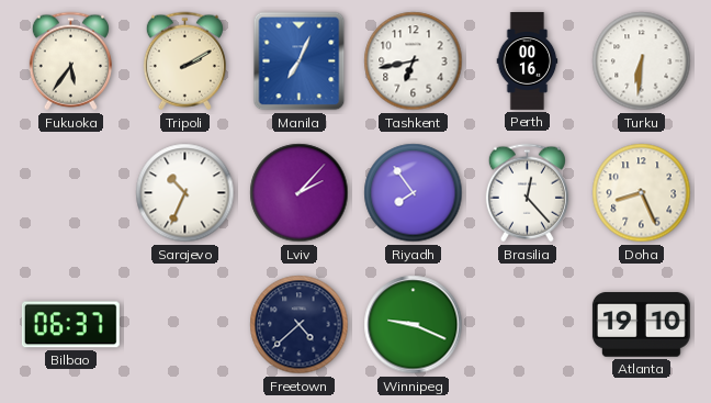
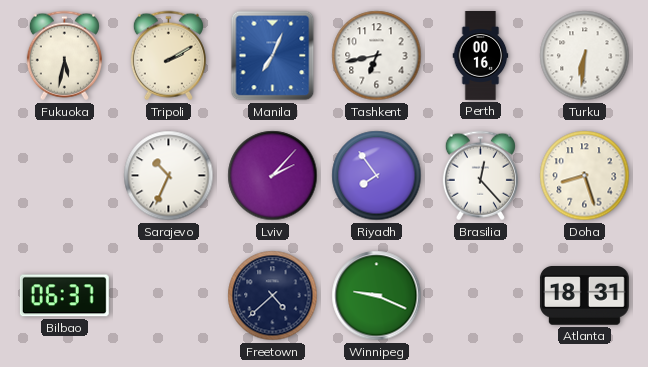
Fukuoka: 5:36 -> 5:32 (64, 56)
Doha: 8:26 -> 8:27 (585, 176)
Atlanta: 19:10 -> 18:31 (584, 296)
